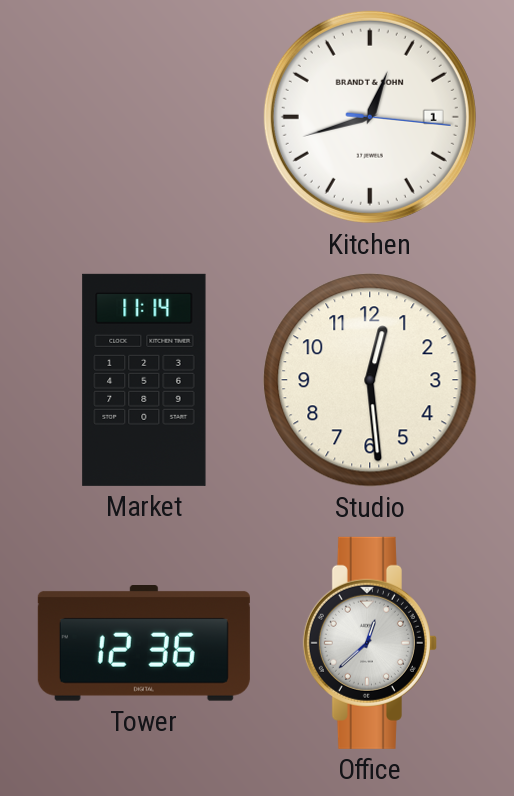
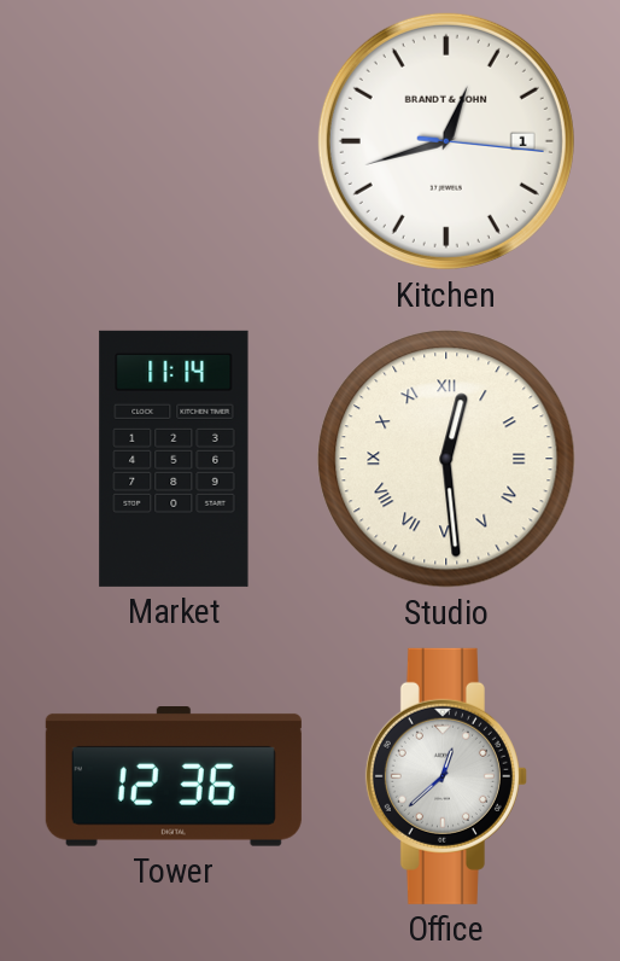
Studio numerals: Arabic -> Roman (446, 459)
